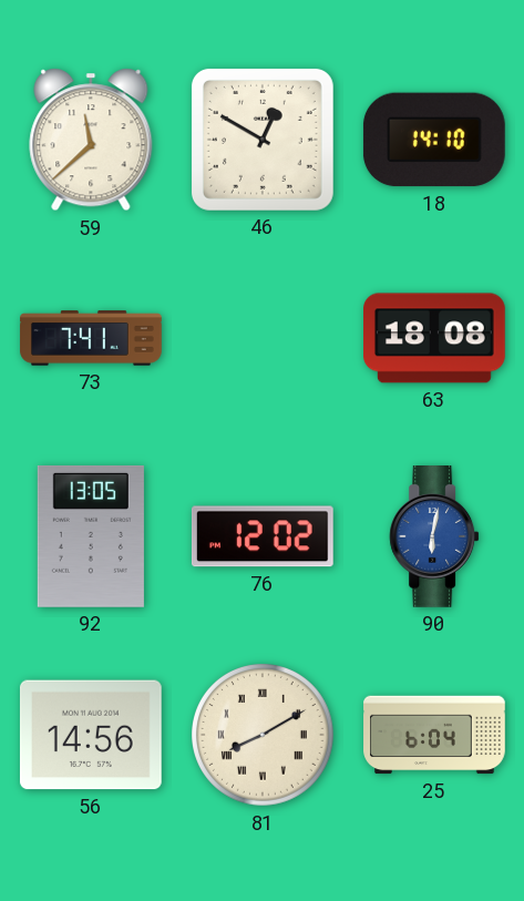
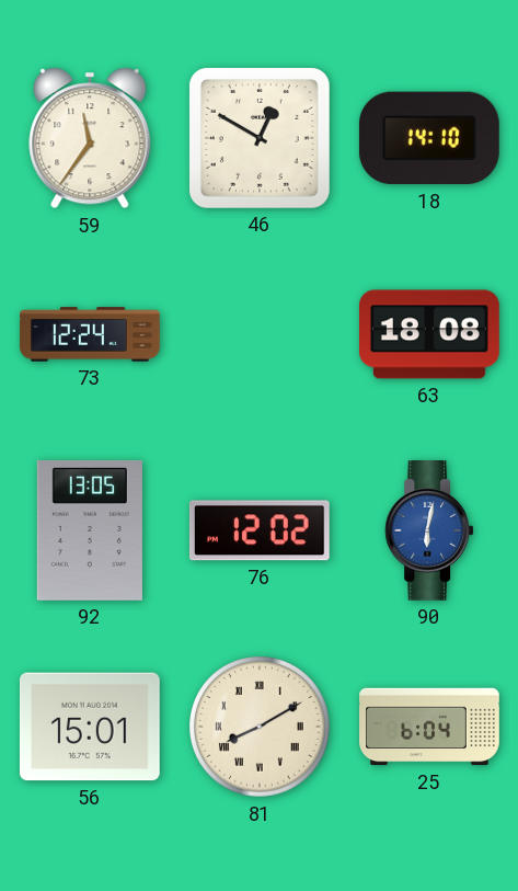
59: 11:38 -> 11:36 (90, 138)
73: 7:41 -> 12:24 (90, 334)
56: 14:56 -> 15:01 (90, 727)
